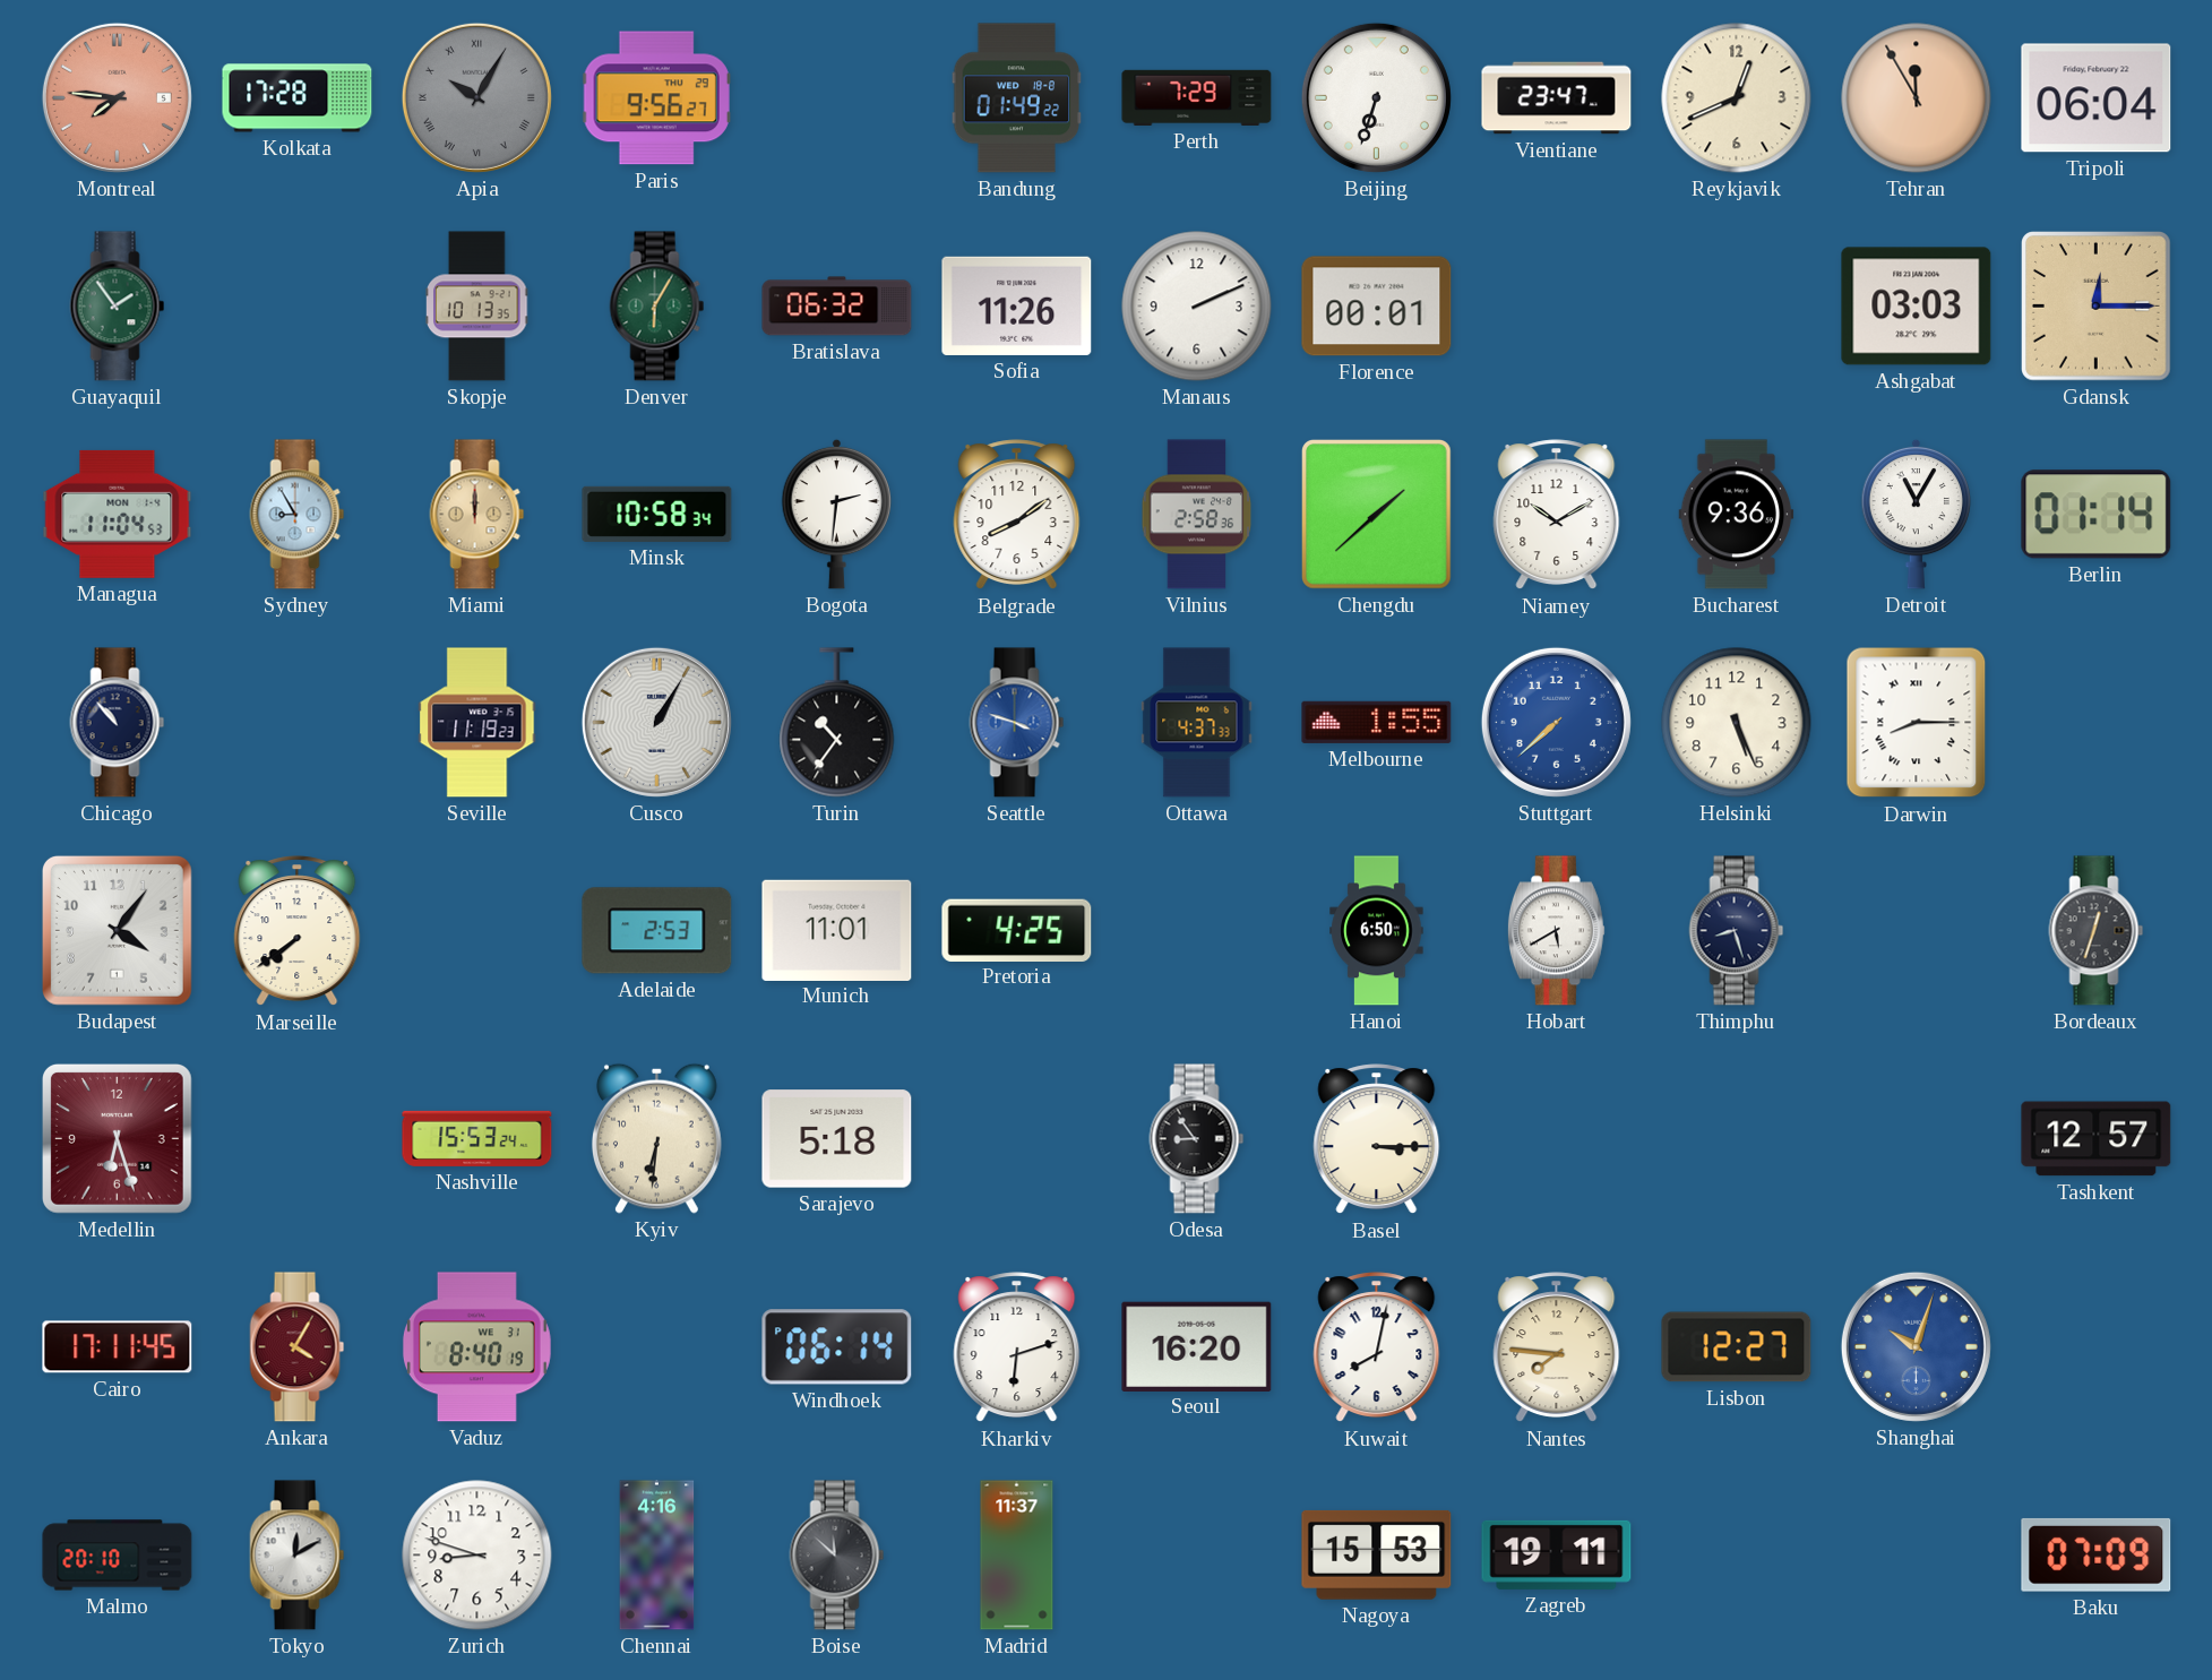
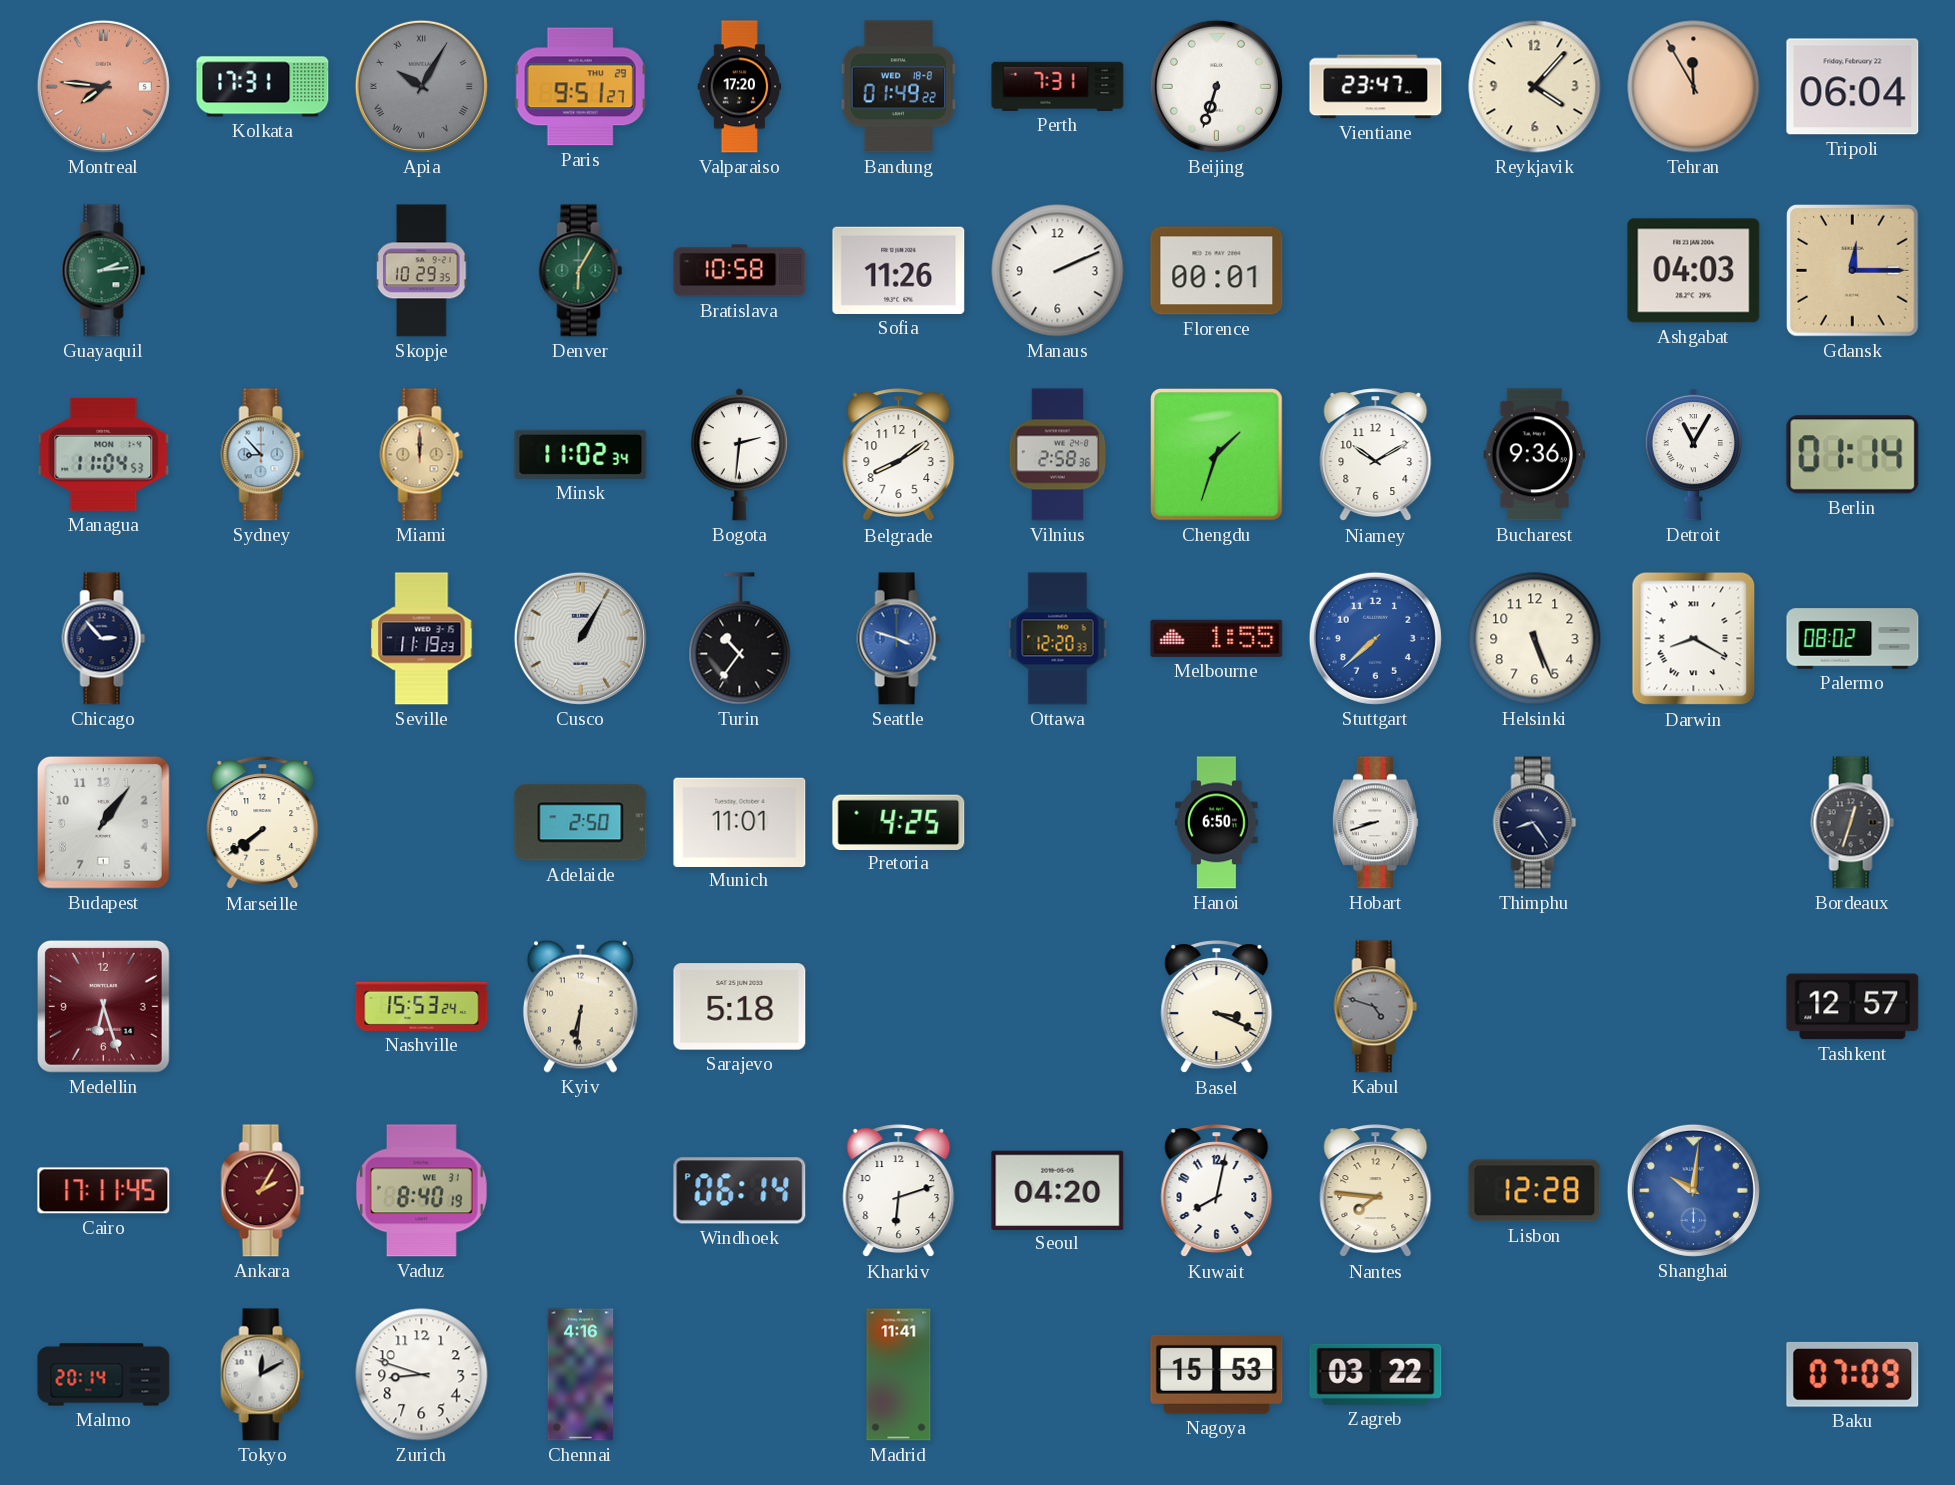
Kolkata: 17:28 -> 17:31 (263, 87)
Paris: 9:56 -> 9:51 (580, 87)
Valparaiso: none -> 17:20 (740, 87)
Perth: 7:29 -> 7:31 (1058, 86)
Reykjavik: 12:41 -> 4:07 (1535, 87)
Guayaquil: 1:54 -> 2:14 (104, 271)
Skopje: 10:13 -> 10:29 (422, 271)
Bratislava: 06:32 -> 10:58 (740, 271)
Ashgabat: 03:03 -> 04:03 (1694, 271)
Sydney: 8:55 -> 8:53 (263, 455)
Minsk: 10:58 -> 11:02 (581, 454)
Chengdu: 1:38 -> 1:33 (1217, 455)
Chicago: 10:53 -> 2:53 (104, 639)
Ottawa: 4:37 -> 12:20 (1058, 639)
Darwin: 8:15 -> 8:20 (1694, 639)
Palermo: none -> 08:02 (1853, 639)
Budapest: 4:06 -> 1:06 (103, 822)
Adelaide: 2:53 -> 2:50 (581, 823)
Hobart: 5:40 -> 8:42 (1375, 823)
Thimphu: 8:27 -> 8:24 (1535, 823)
Odesa: 8:54 -> none (1197, 1139)
Basel: 3:15 -> 3:19 (1217, 1007)
Kabul: none -> 4:48 (1376, 1007)
Ankara: 4:05 -> 2:05 (263, 1191)
Seoul: 16:20 -> 04:20 (1058, 1190)
Lisbon: 12:27 -> 12:28 (1535, 1191)
Shanghai: 10:03 -> 10:01 (1693, 1190)
Malmo: 20:10 -> 20:14 (104, 1375)
Boise: 11:52 -> none (837, 1556)
Madrid: 11:37 -> 11:41 (899, 1375)
Zagreb: 19:11 -> 03:22 (1376, 1374)
